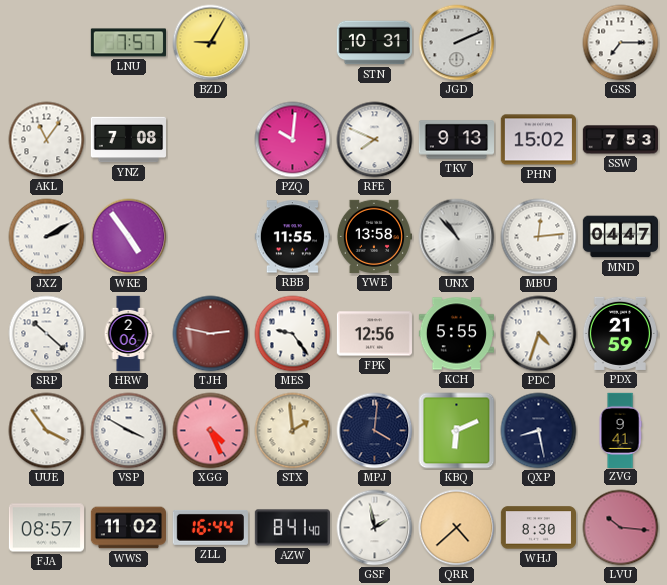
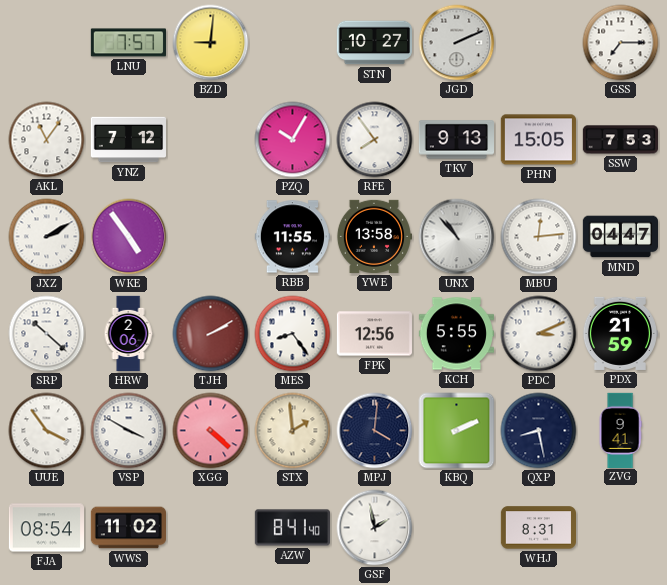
BZD: 9:05 -> 9:01 (211, 43)
STN: 10:31 -> 10:27 (374, 43)
YNZ: 7:08 -> 7:12 (128, 140)
PZQ: 10:01 -> 10:05 (293, 140)
RFE: 7:49 -> 7:54 (375, 140)
PHN: 15:02 -> 15:05 (538, 140)
TJH: 2:47 -> 2:10 (211, 334)
MES: 9:24 -> 8:24 (293, 334)
PDC: 4:33 -> 3:11 (539, 334)
XGG: 4:26 -> 4:22 (211, 431)
KBQ: 6:11 -> 2:11 (457, 431)
FJA: 08:57 -> 08:54 (46, 528)
ZLL: 16:44 -> none (210, 527)
QRR: 4:38 -> none (457, 528)
WHJ: 8:30 -> 8:31 (538, 528)
LVU: 10:16 -> none (621, 528)
